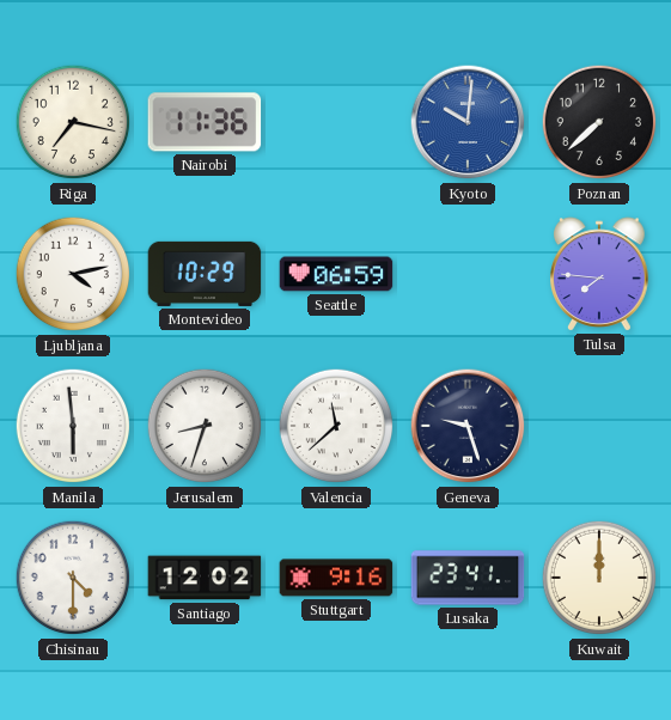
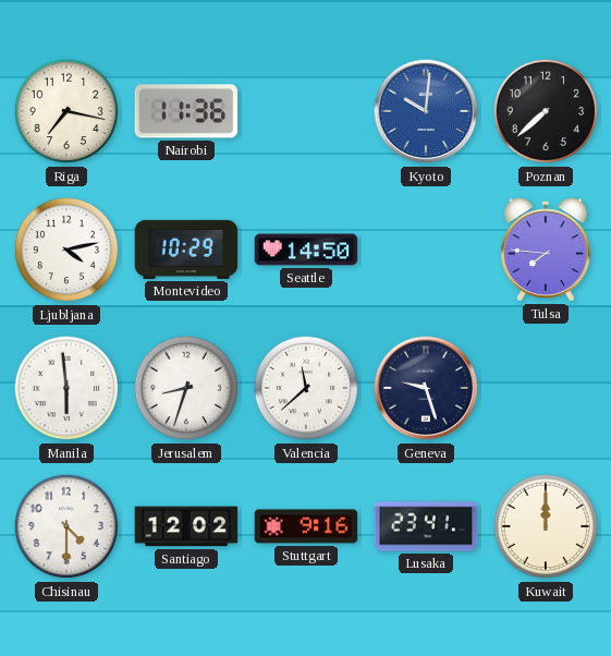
Seattle: 06:59 -> 14:50 (306, 250)
